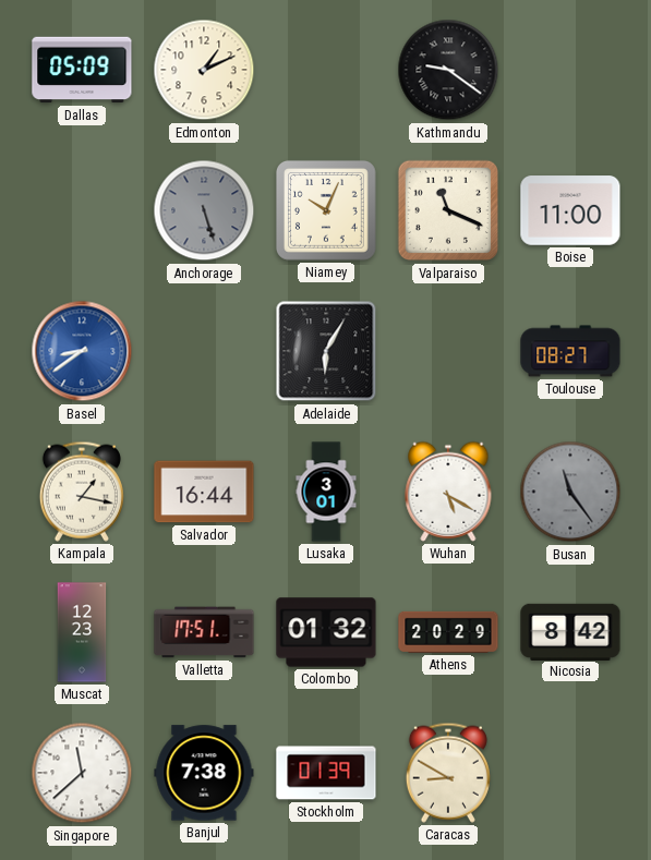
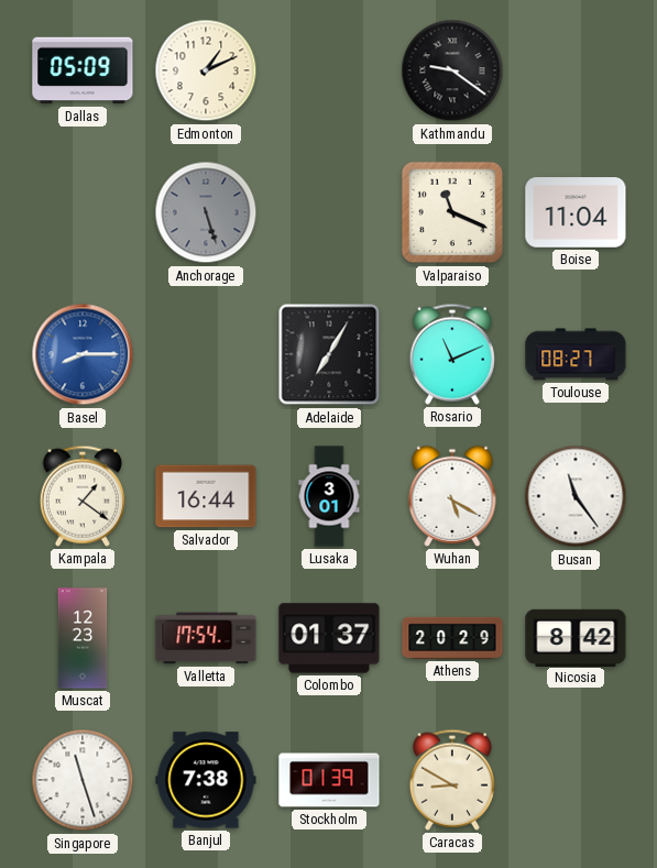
Niamey: 10:04 -> none (326, 210)
Boise: 11:00 -> 11:04 (576, 212)
Basel: 8:39 -> 8:15 (83, 354)
Adelaide: 6:05 -> 7:05 (329, 354)
Rosario: none -> 11:11 (452, 354)
Kampala: 1:17 -> 1:21 (83, 496)
Busan dial: grey -> white (576, 496)
Valletta: 17:51 -> 17:54 (206, 638)
Colombo: 01:32 -> 01:37 (329, 638)
Singapore: 11:38 -> 11:27 (83, 780)
